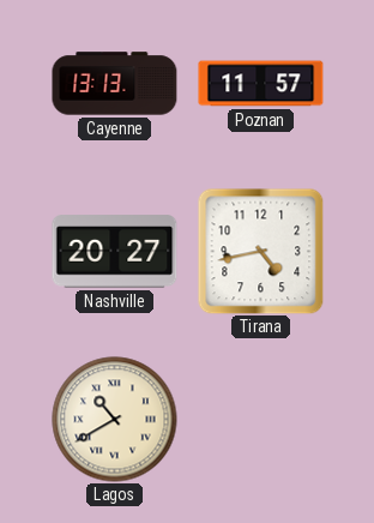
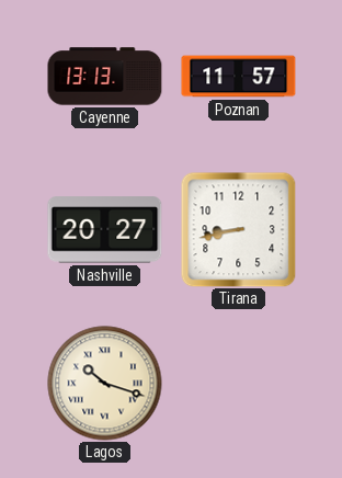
Tirana: 4:43 -> 8:43 (238, 229)
Lagos: 10:40 -> 10:18 (105, 384)
